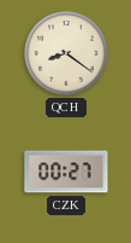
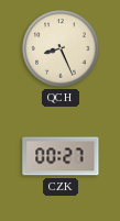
QCH: 8:21 -> 8:26 (61, 48)
